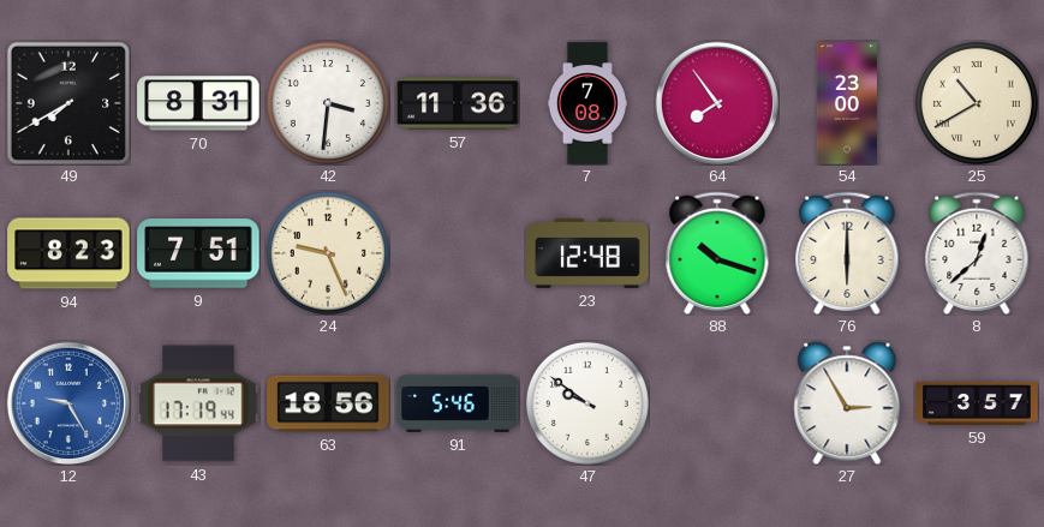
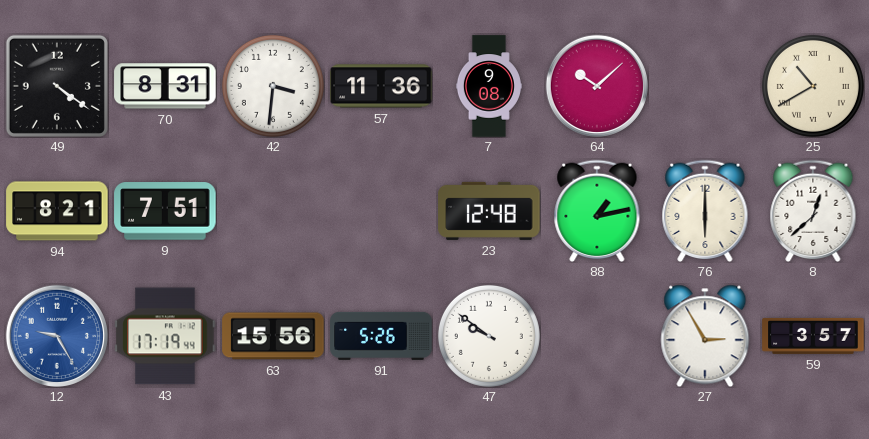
49: 7:40 -> 4:21 (57, 86)
7: 7:08 -> 9:08 (489, 86)
64: 7:54 -> 10:08 (596, 85)
54: 23:00 -> none (847, 103)
94: 8:23 -> 8:21 (57, 211)
24: 9:26 -> none (328, 253)
88: 10:18 -> 1:13 (597, 211)
63: 18:56 -> 15:56 (273, 336)
91: 5:46 -> 5:26 (381, 336)
